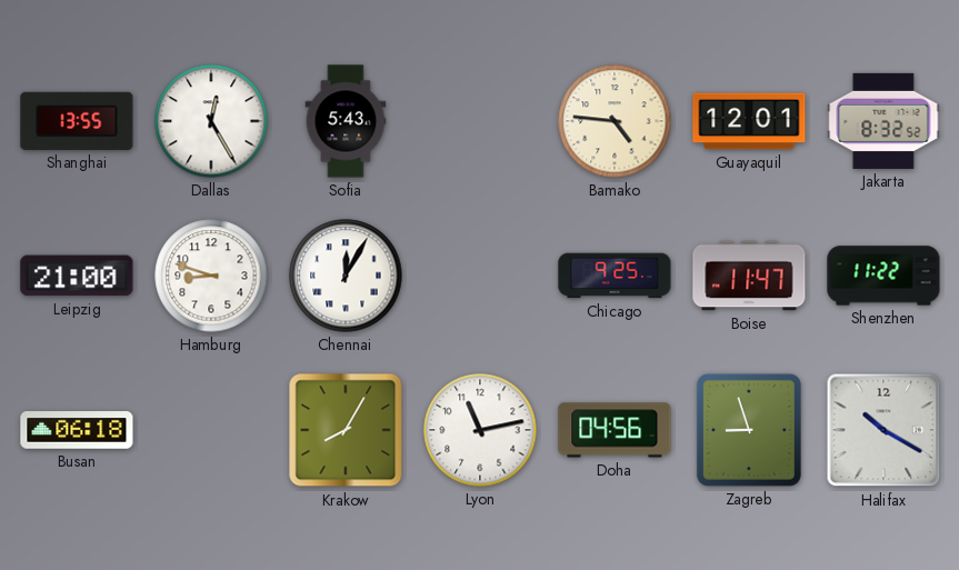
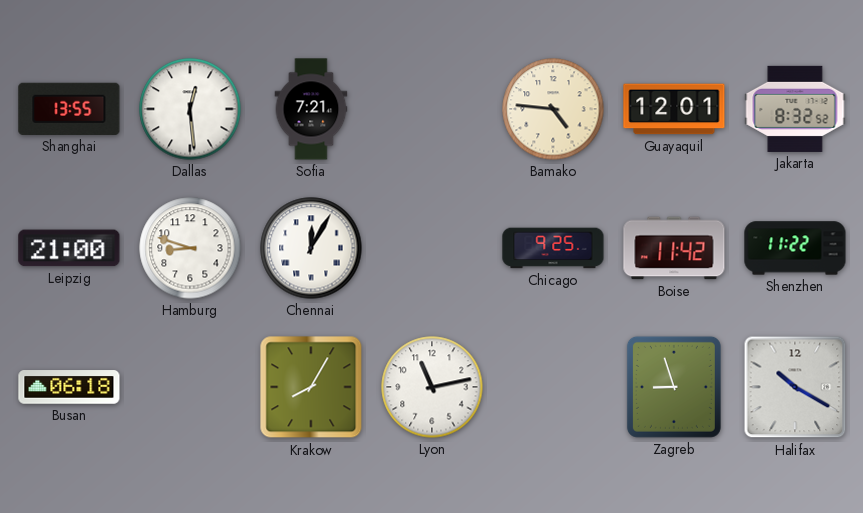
Dallas: 12:25 -> 12:29 (190, 109)
Sofia: 5:43 -> 7:21 (311, 109)
Boise: 11:47 -> 11:42 (674, 248)
Doha: 04:56 -> none (615, 430)
